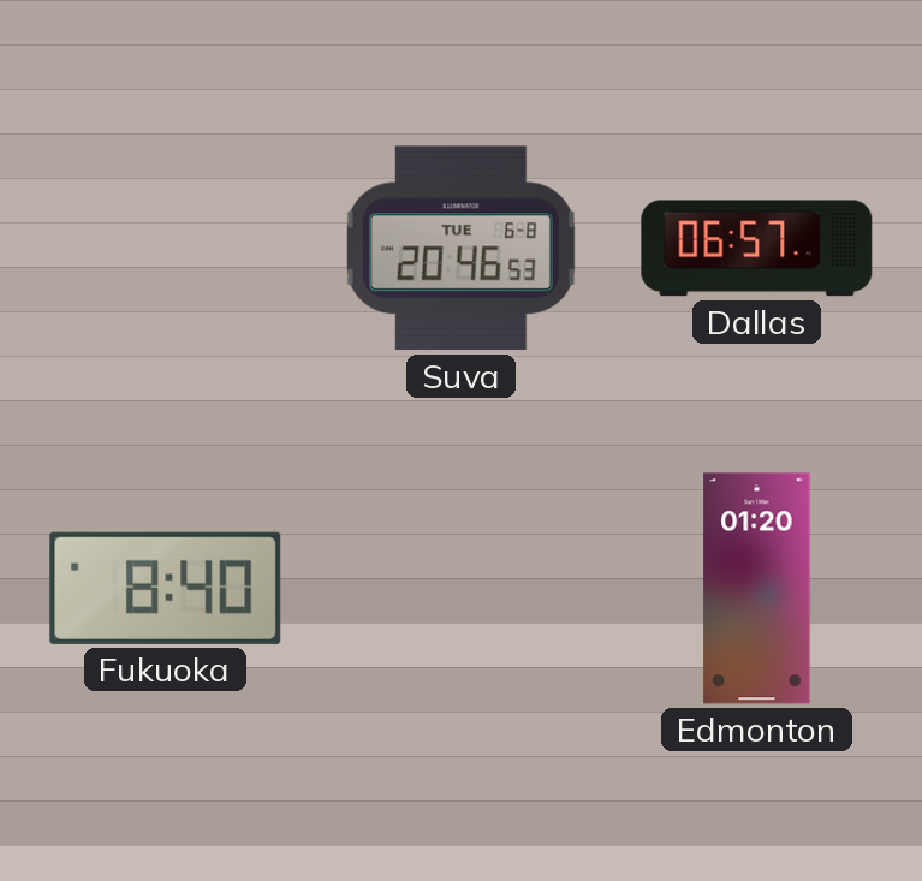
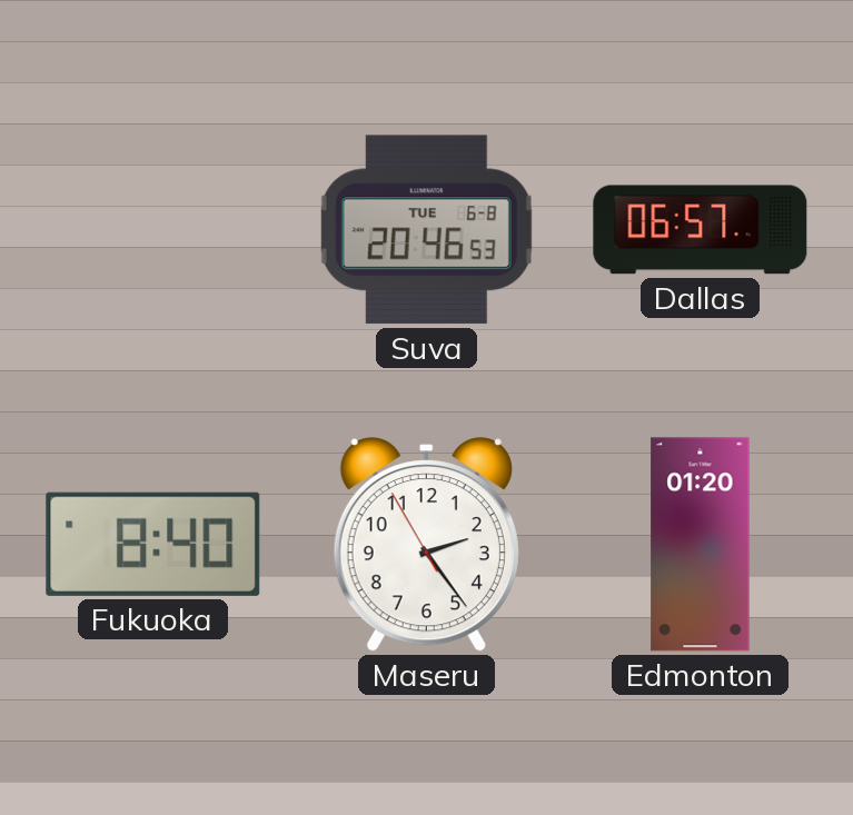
Maseru: none -> 2:23 (426, 545)
